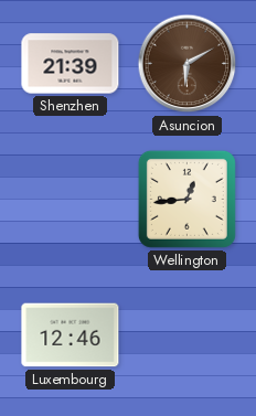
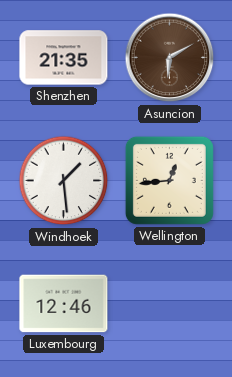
Shenzhen: 21:39 -> 21:35 (64, 58)
Windhoek: none -> 1:29 (64, 181)
